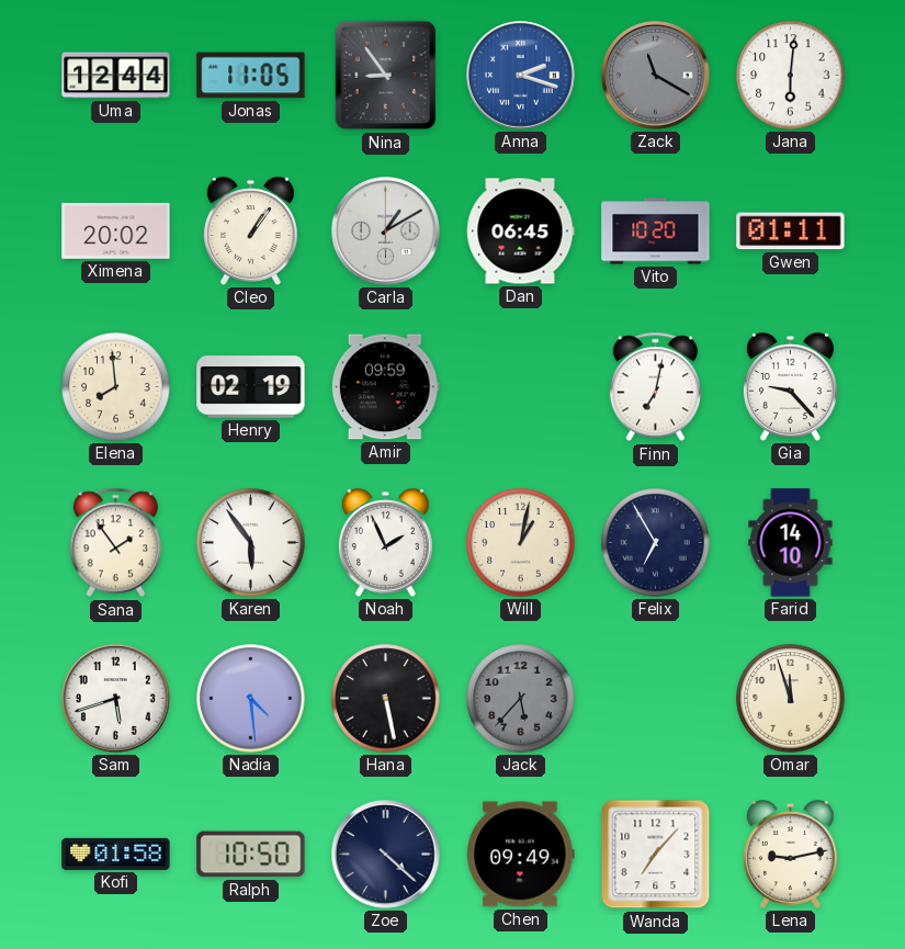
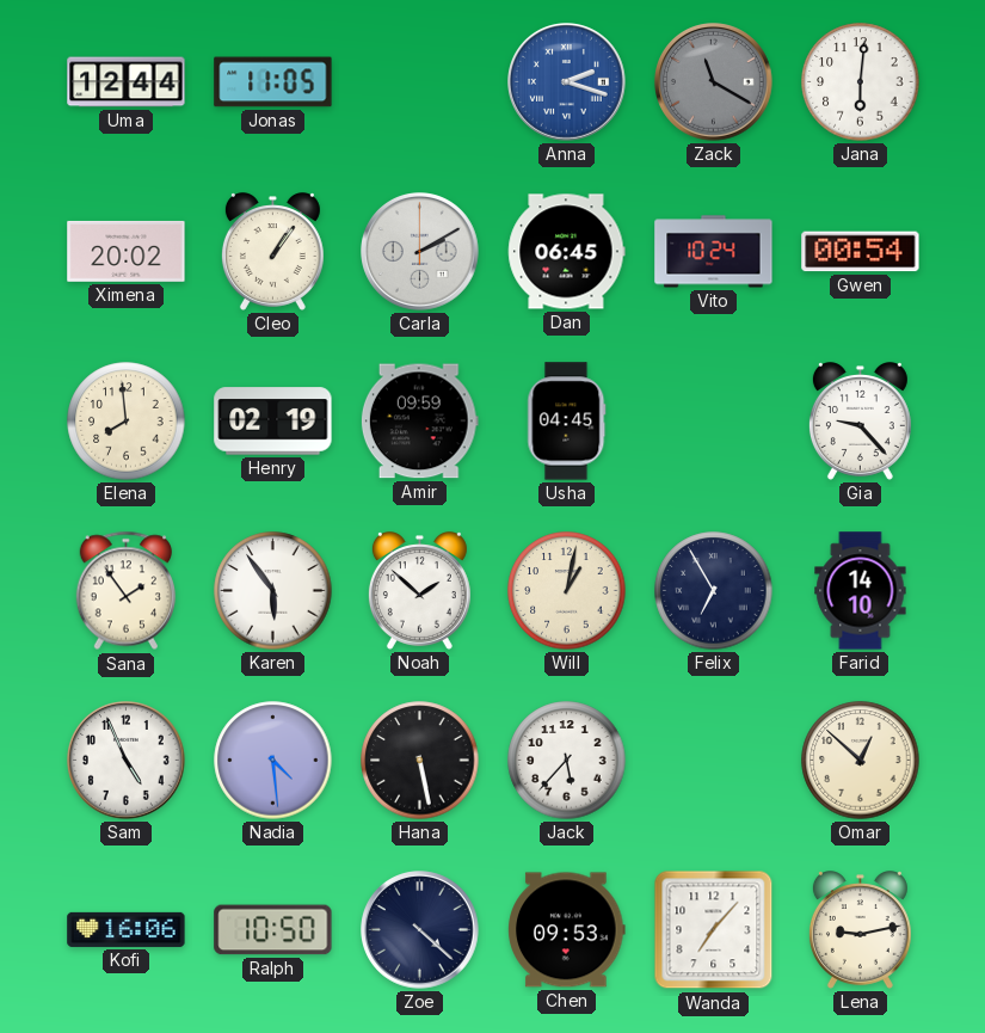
Nina: 8:54 -> none (386, 76)
Carla: 1:10 -> 2:10 (420, 252)
Vito: 10:20 -> 10:24 (714, 252)
Gwen: 01:11 -> 00:54 (861, 252)
Usha: none -> 04:45 (567, 422)
Finn: 7:02 -> none (655, 387)
Noah: 1:56 -> 1:52 (419, 591)
Sam: 5:42 -> 4:56 (127, 761)
Jack dial: grey -> white (567, 761)
Omar: 11:57 -> 12:52 (861, 761)
Kofi: 01:58 -> 16:06 (127, 929)
Chen: 09:49 -> 09:53 (567, 930)
